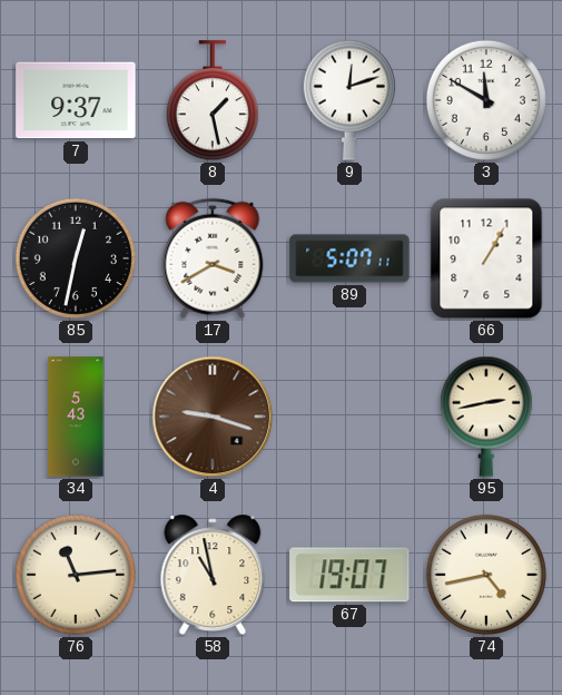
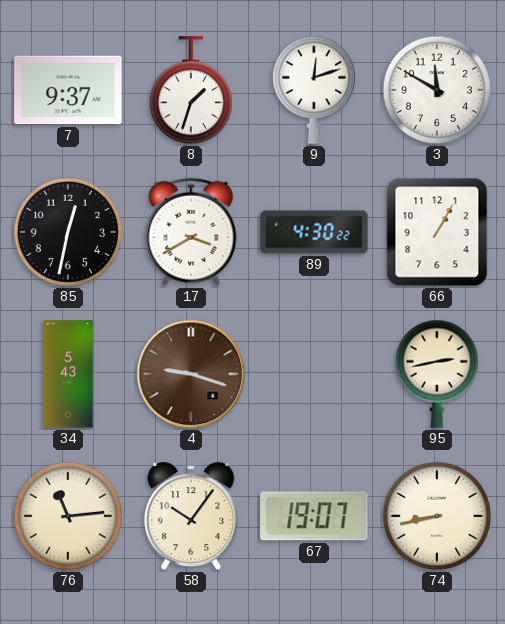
8: 1:28 -> 1:33 (191, 91)
89: 5:07 -> 4:30 (314, 232)
58: 10:58 -> 10:06 (191, 516)
74: 4:43 -> 8:43 (437, 516)
